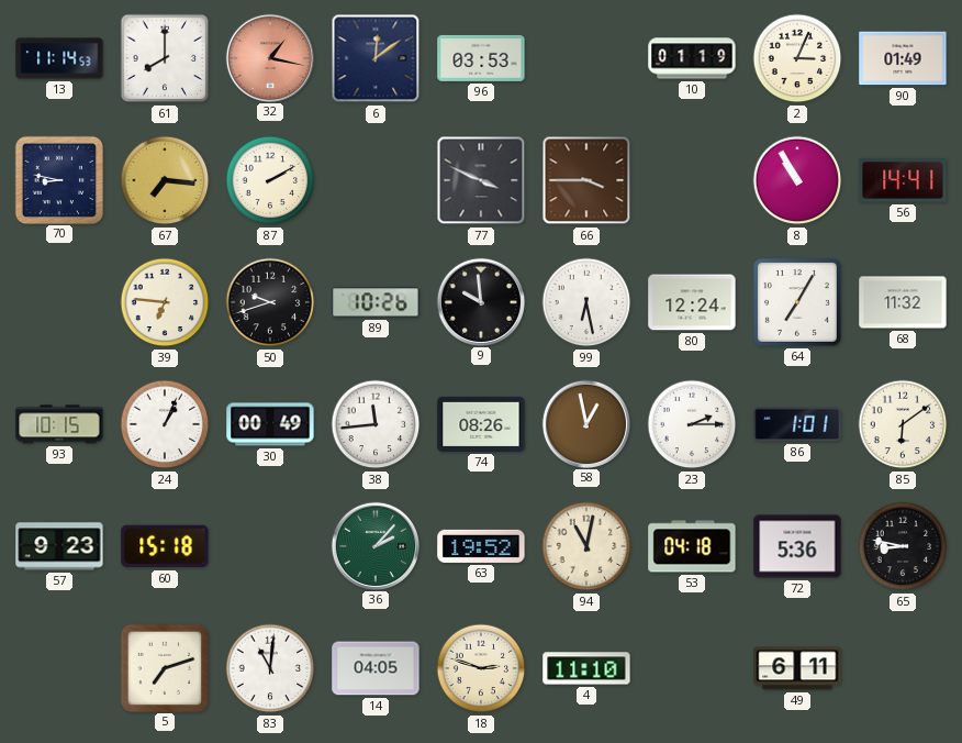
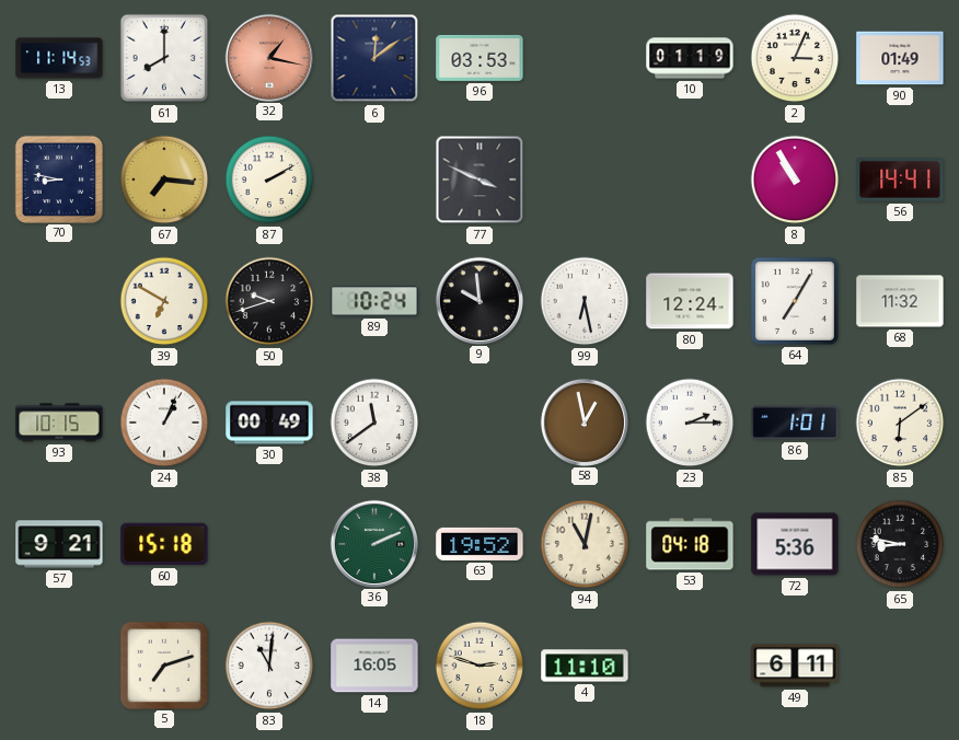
66: 3:45 -> none (586, 180)
39: 6:46 -> 6:50 (164, 301)
89: 10:26 -> 10:24 (374, 301)
38: 11:44 -> 11:39 (374, 423)
74: 08:26 -> none (481, 424)
57: 9:23 -> 9:21 (59, 544)
36: 2:07 -> 2:11 (373, 543)
14: 04:05 -> 16:05 (374, 666)
